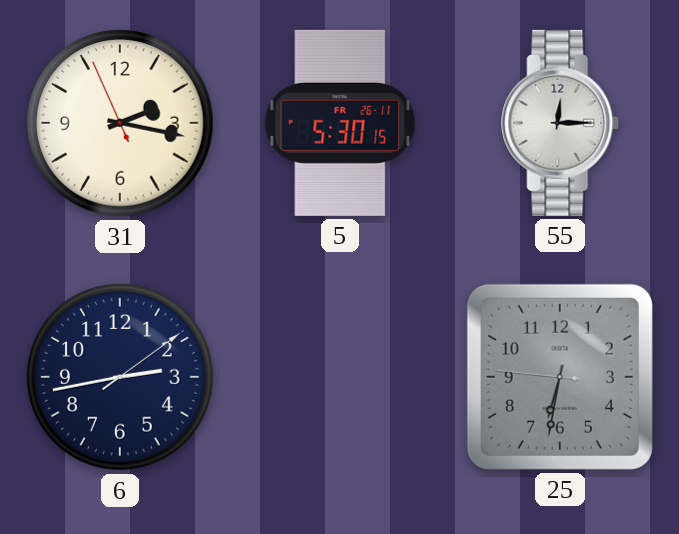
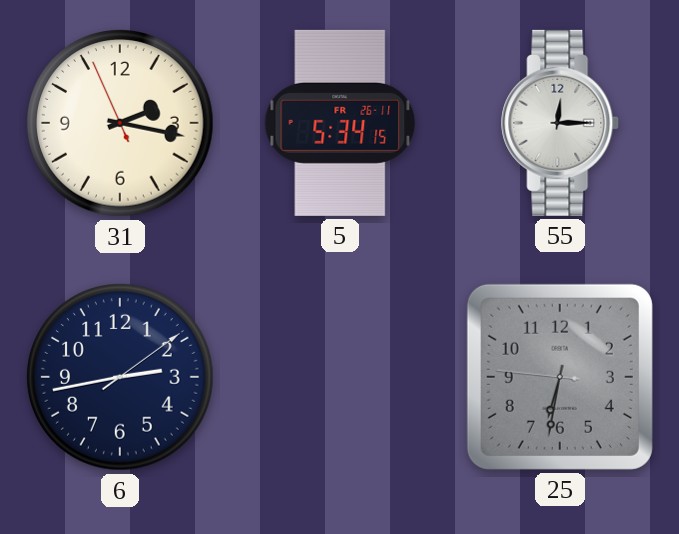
5: 5:30 -> 5:34 (340, 123)
